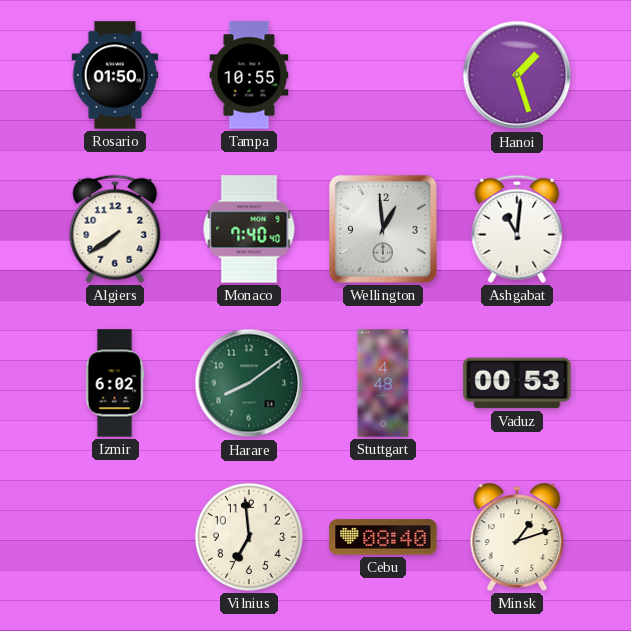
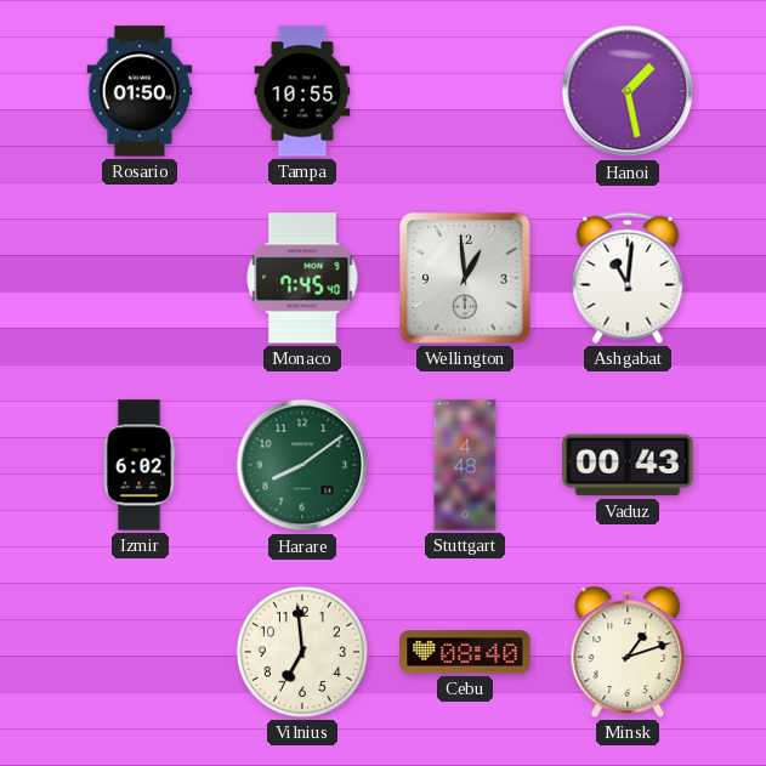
Hanoi: 1:27 -> 1:28 (628, 91)
Algiers: 7:39 -> none (115, 229)
Monaco: 7:40 -> 7:45 (302, 278)
Vaduz: 00:53 -> 00:43 (628, 465)
